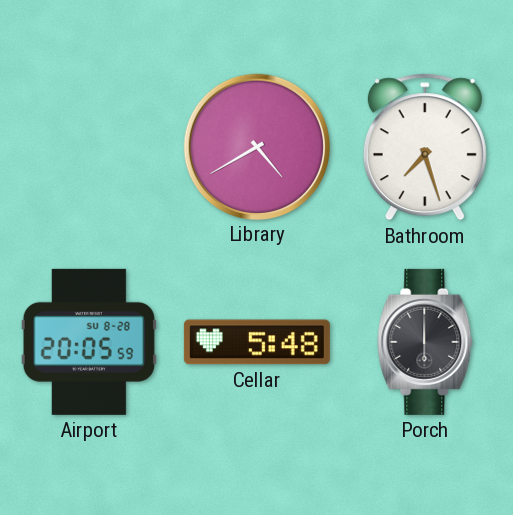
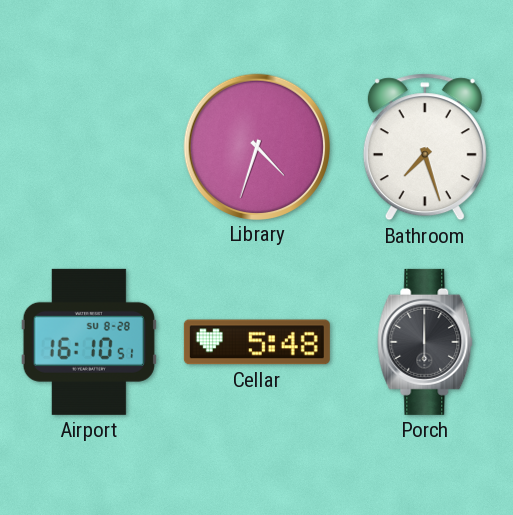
Library: 4:40 -> 4:33 (256, 146)
Airport: 20:05 -> 16:10 (89, 342)
